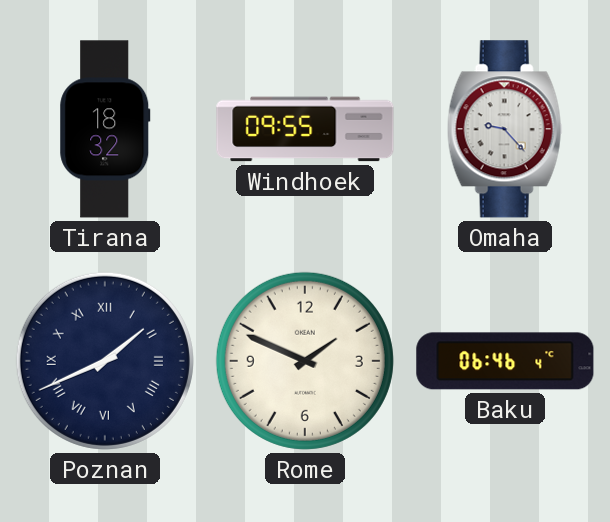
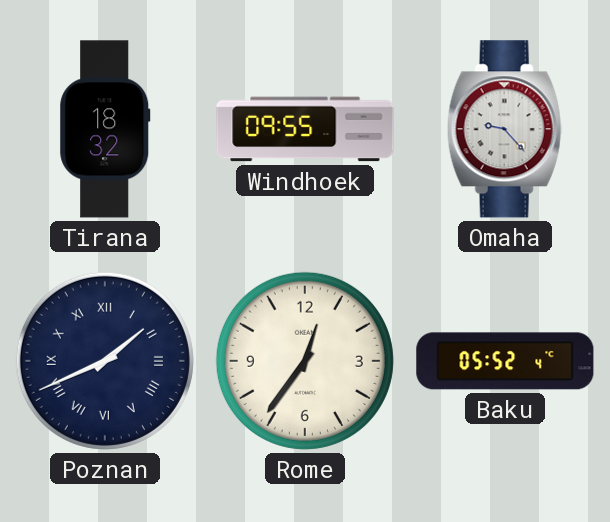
Rome: 1:49 -> 12:36 (305, 361)
Baku: 06:46 -> 05:52 (505, 361)
